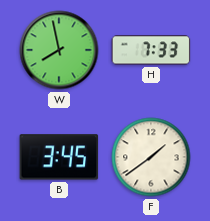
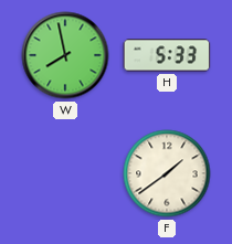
H: 7:33 -> 5:33 (167, 55)
B: 3:45 -> none (59, 157)
